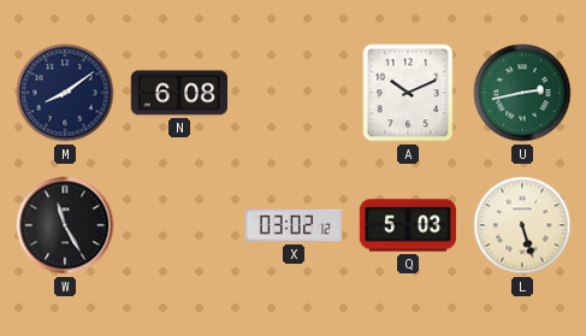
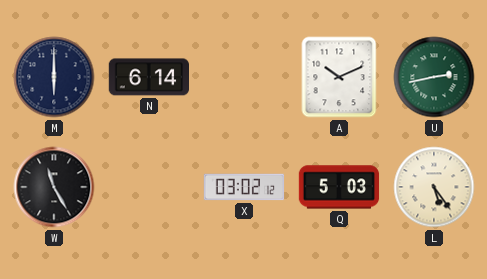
M: 8:09 -> 6:00 (54, 77)
N: 6:08 -> 6:14 (148, 77)
L: 5:27 -> 5:24 (434, 187)
